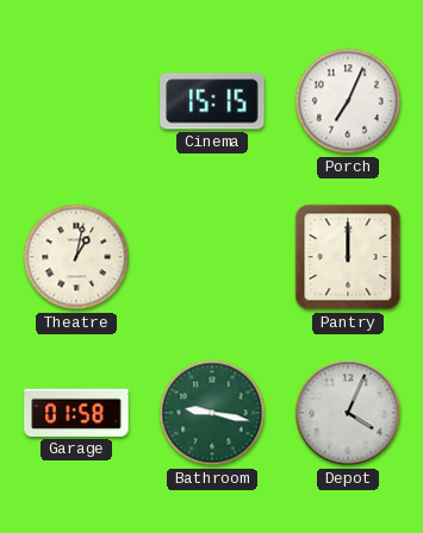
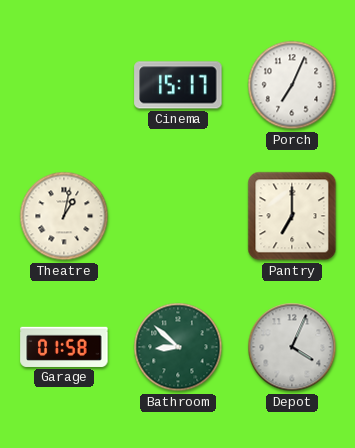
Cinema: 15:15 -> 15:17 (178, 85)
Pantry: 12:00 -> 7:00 (292, 216)
Bathroom: 9:17 -> 8:52 (178, 347)
